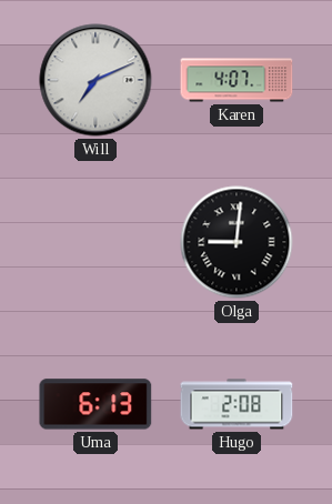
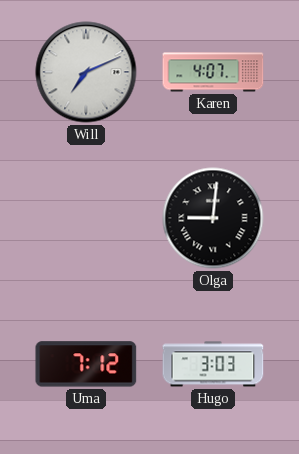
Uma: 6:13 -> 7:12 (86, 364)
Hugo: 2:08 -> 3:03 (213, 364)
